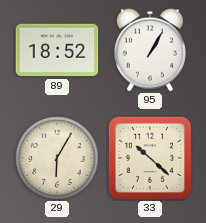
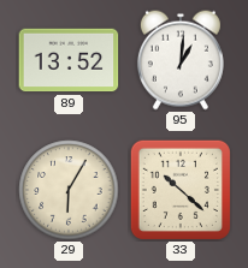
89: 18:52 -> 13:52 (69, 60)
95: 1:05 -> 1:01 (181, 60)
